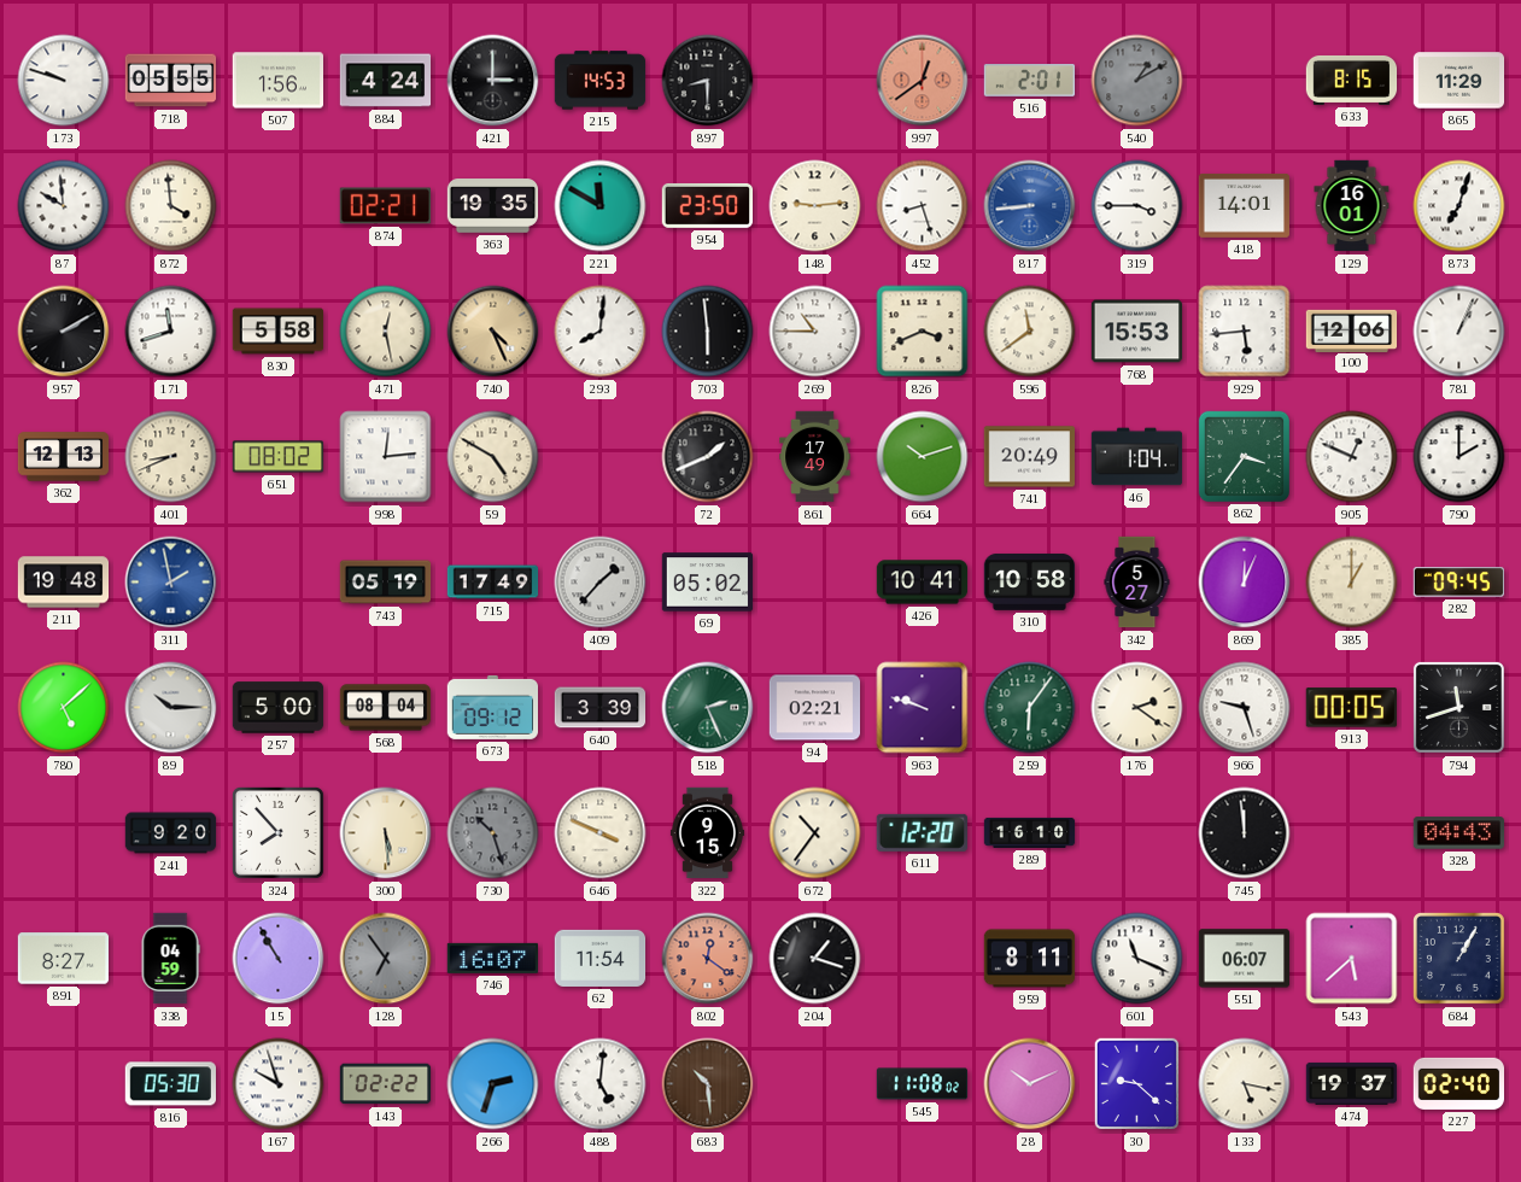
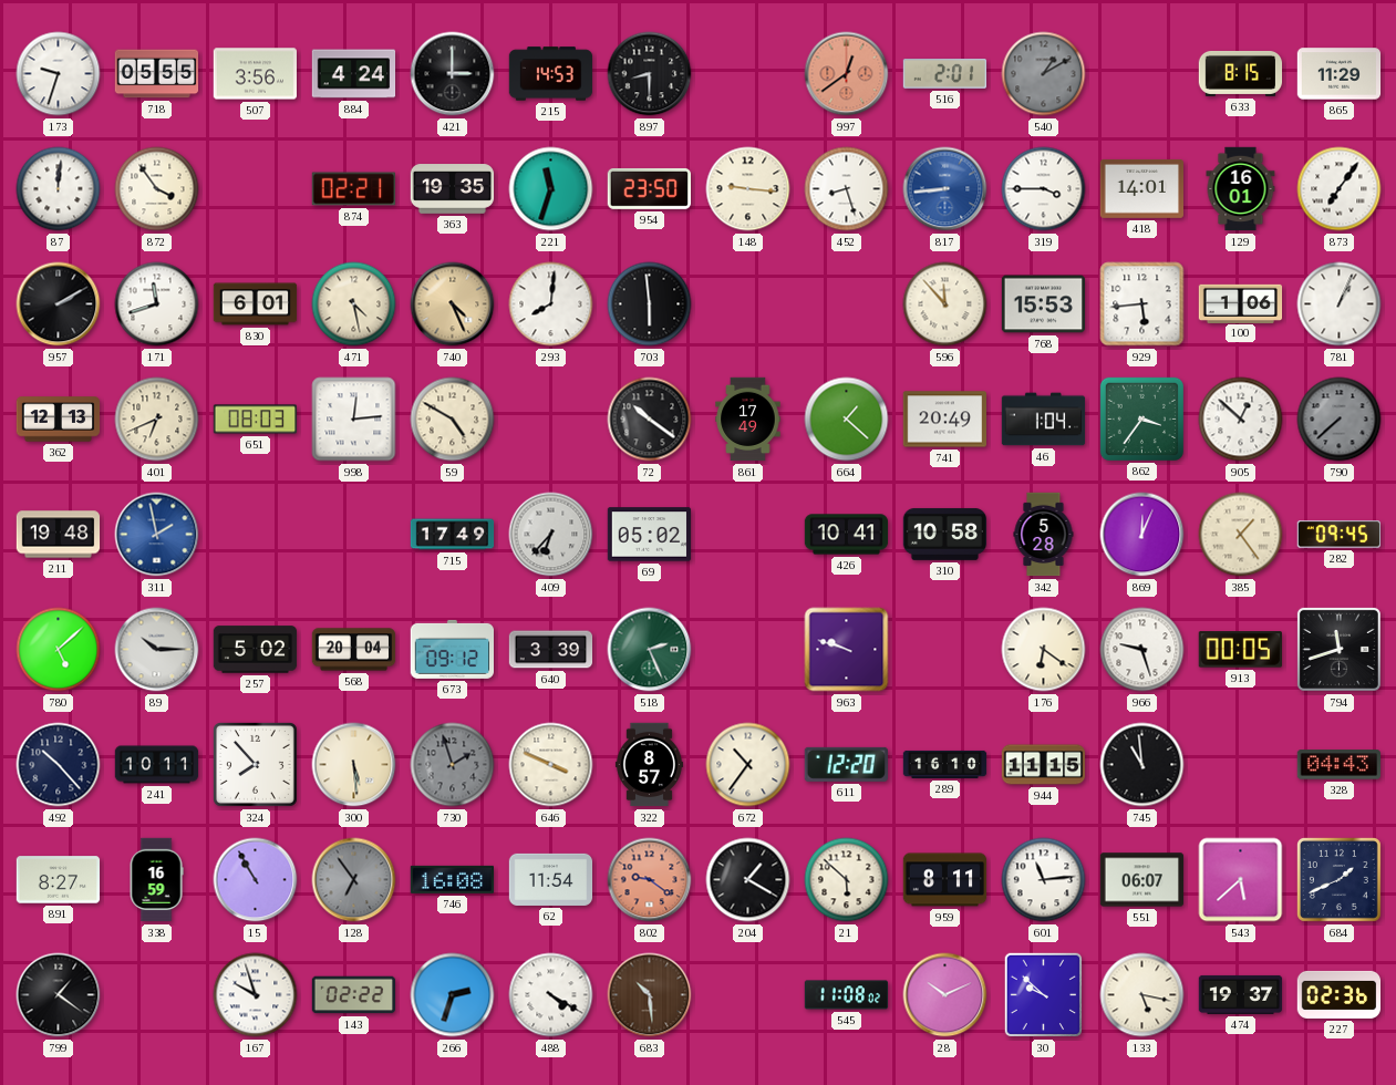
173: 9:48 -> 9:33 (59, 74)
507: 1:56 -> 3:56 (256, 74)
87: 9:59 -> 12:01 (59, 189)
872: 3:59 -> 3:54 (157, 189)
221: 11:50 -> 11:33 (551, 189)
148: 9:14 -> 9:16 (748, 189)
873: 7:03 -> 7:06 (1340, 189)
830: 5:58 -> 6:01 (256, 304)
471: 12:28 -> 4:28 (354, 304)
269: 10:45 -> none (815, 332)
826: 3:41 -> none (923, 332)
596: 11:39 -> 11:53 (945, 304)
100: 12:06 -> 1:06 (1241, 303)
401: 8:41 -> 6:41 (157, 420)
651: 08:02 -> 08:03 (256, 420)
72: 1:41 -> 10:21 (650, 420)
664: 10:12 -> 1:22 (847, 420)
905: 12:49 -> 12:52 (1241, 420)
790: 2:00 -> 7:38 (1340, 420)
790 dial: white -> grey (1340, 420)
743: 05:19 -> none (386, 583)
409: 1:37 -> 6:37 (551, 535)
342: 5:27 -> 5:28 (1044, 535)
385: 1:00 -> 1:24 (1241, 535)
257: 5:00 -> 5:02 (256, 650)
568: 08:04 -> 20:04 (354, 650)
94: 02:21 -> none (815, 708)
259: 6:06 -> none (1030, 708)
176: 2:21 -> 6:21 (1044, 650)
492: none -> 10:23 (59, 765)
241: 9:20 -> 10:11 (157, 765)
730: 10:27 -> 1:57 (453, 765)
322: 9:15 -> 8:57 (649, 765)
944: none -> 11:15 (1044, 765)
745: 11:59 -> 10:59 (1142, 765)
338: 04:59 -> 16:59 (156, 880)
746: 16:07 -> 16:08 (452, 879)
802: 12:21 -> 9:21 (650, 880)
204: 1:18 -> 1:20 (748, 880)
21: none -> 5:52 (847, 880)
601: 11:19 -> 11:14 (1044, 880)
684: 1:05 -> 1:41 (1338, 879)
799: none -> 1:21 (59, 995)
816: 05:30 -> none (170, 1084)
488: 5:01 -> 4:20 (551, 995)
30: 9:22 -> 9:52 (1044, 995)
227: 02:40 -> 02:36 (1338, 994)
